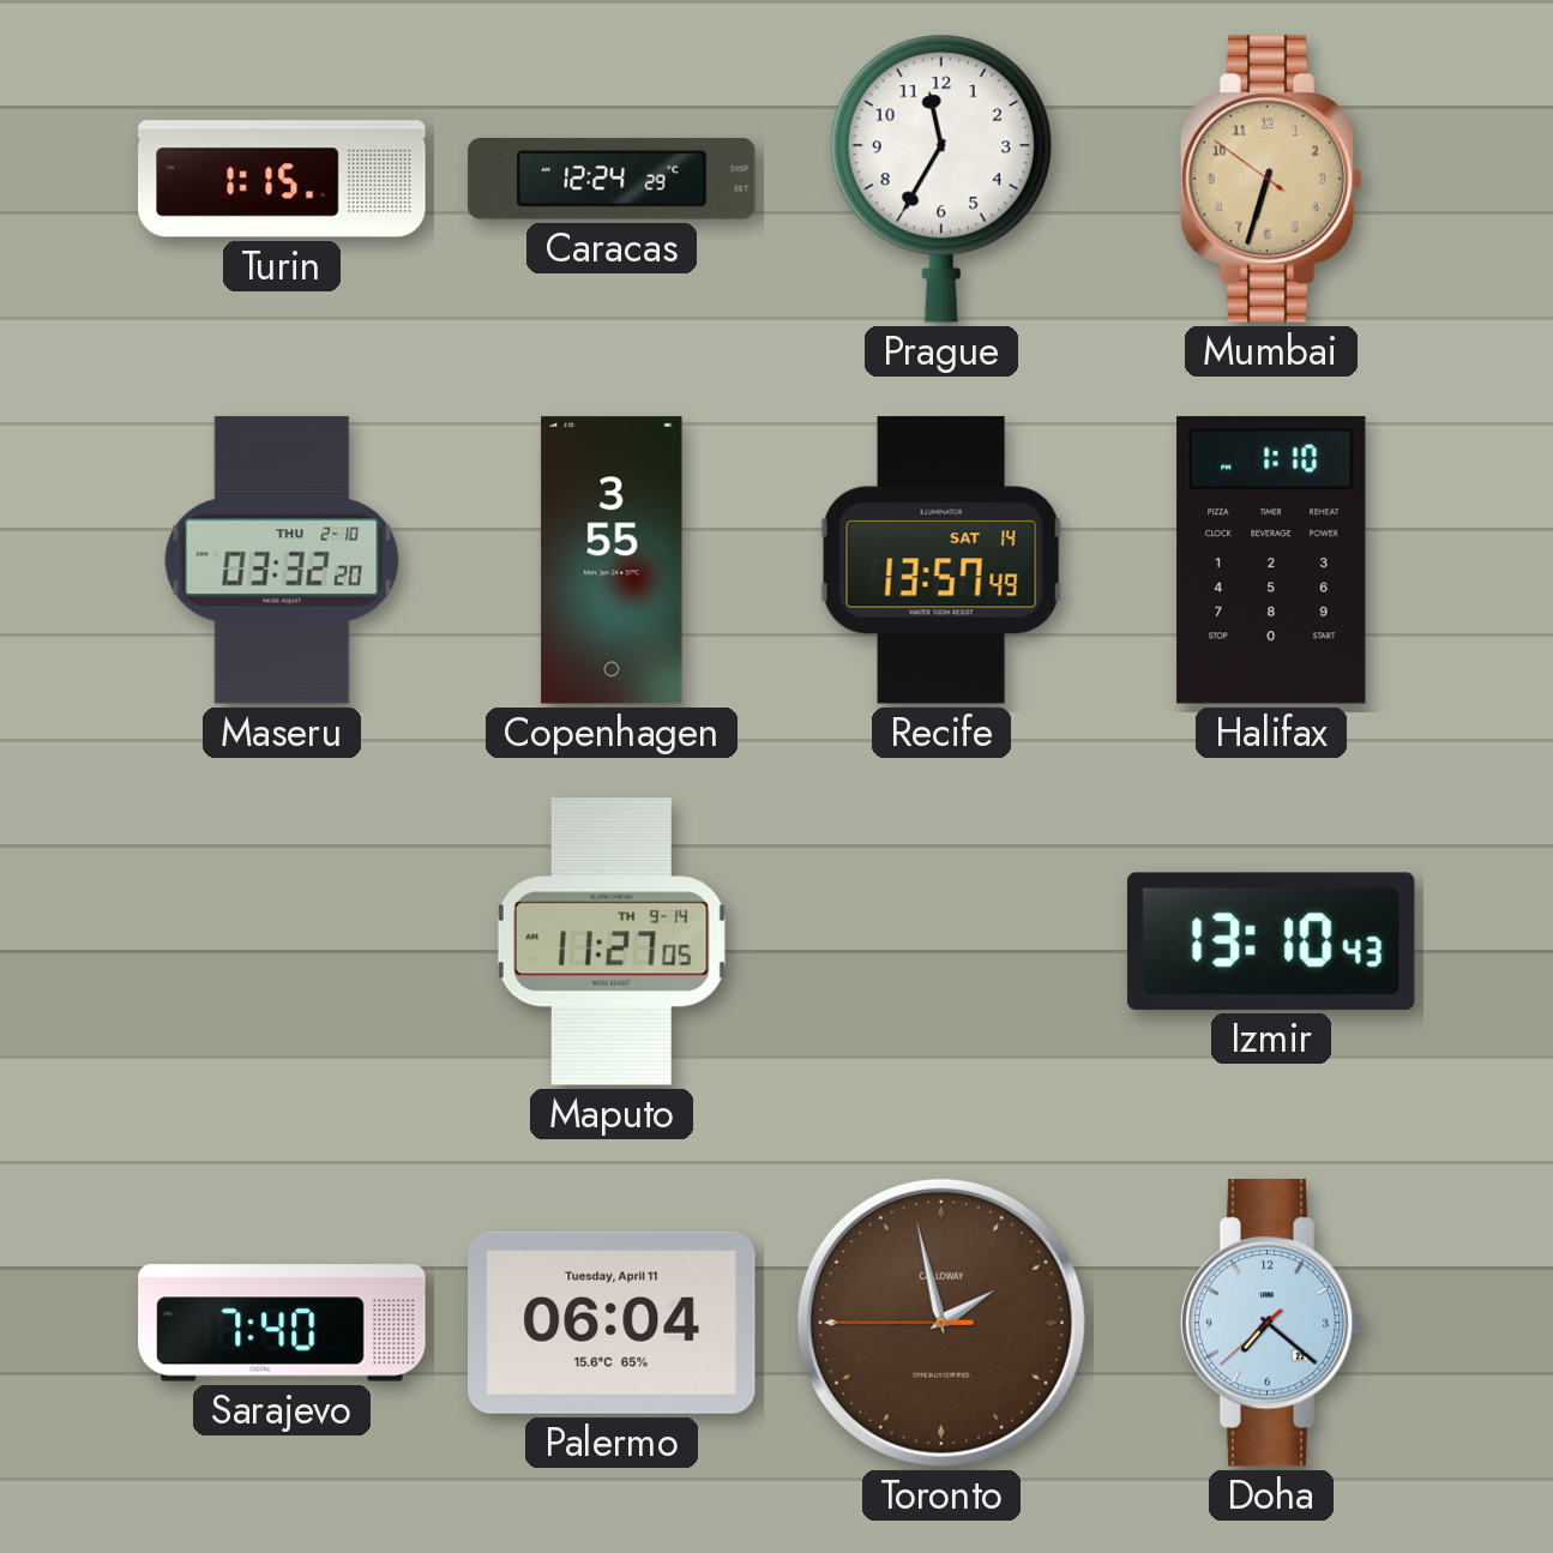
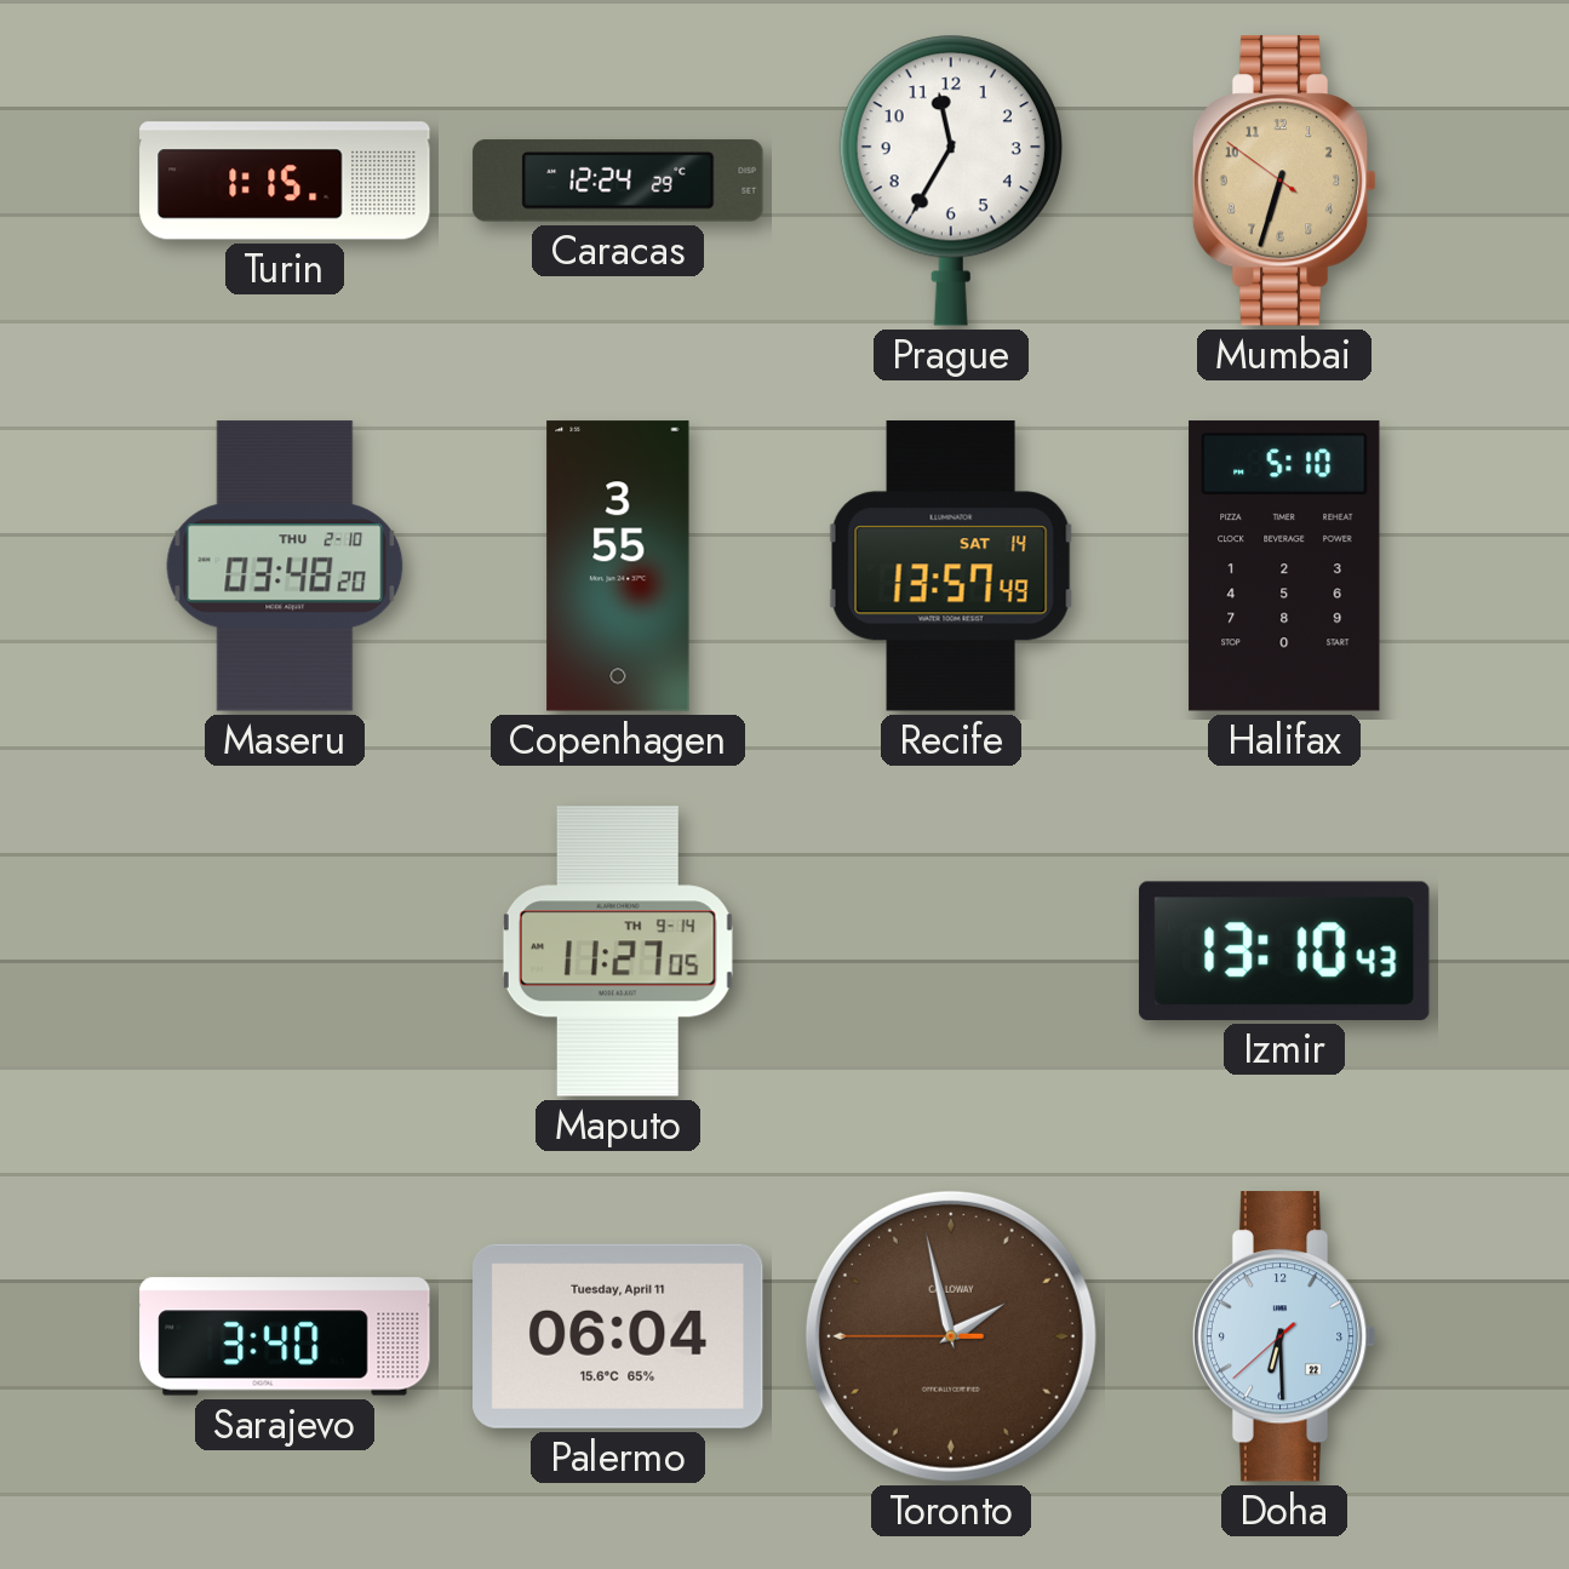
Maseru: 03:32 -> 03:48 (285, 566)
Halifax: 1:10 -> 5:10 (1284, 567)
Sarajevo: 7:40 -> 3:40 (285, 1336)
Doha: 7:21 -> 6:29 (1284, 1336)
